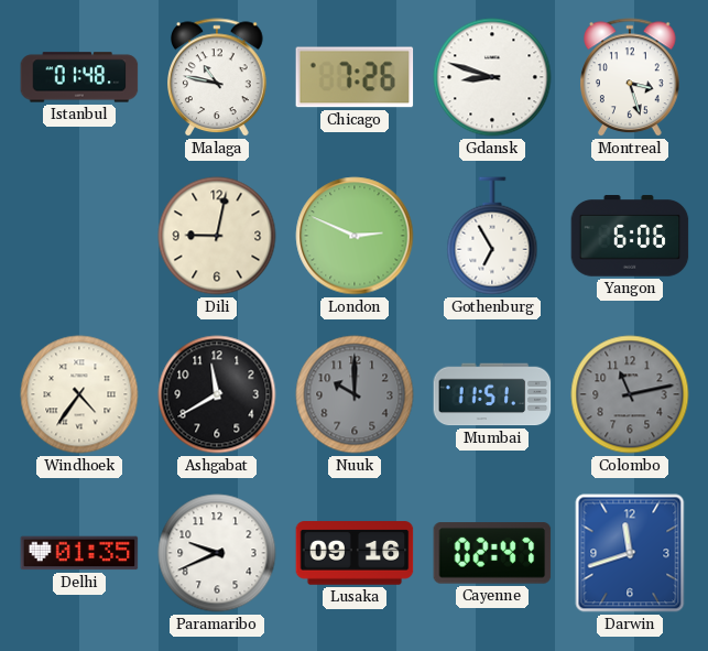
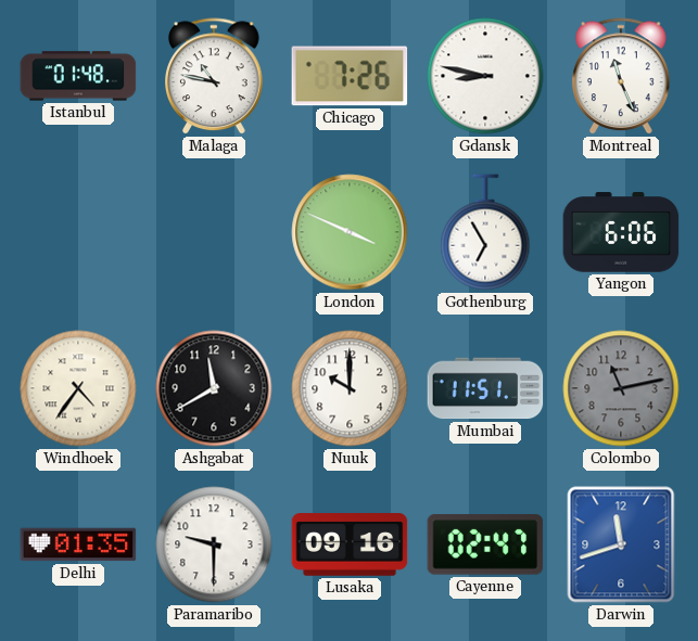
Gdansk: 8:48 -> 8:47 (485, 76)
Montreal: 3:27 -> 11:26 (622, 77)
Dili: 9:02 -> none (217, 236)
London: 2:49 -> 3:49 (350, 232)
Nuuk dial: grey -> white (350, 388)
Paramaribo: 9:41 -> 9:30 (214, 544)
